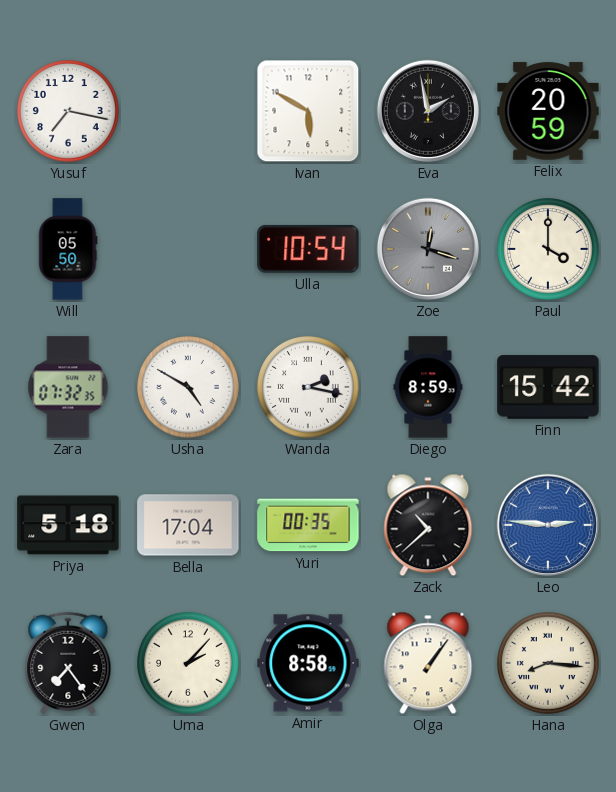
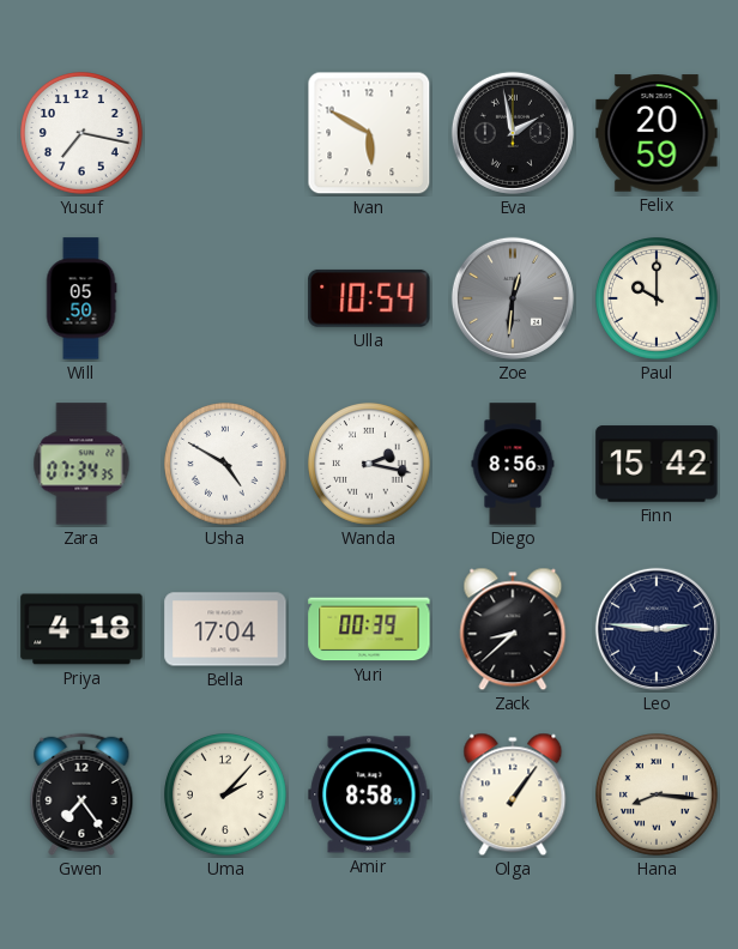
Zoe: 12:18 -> 12:31 (513, 298)
Paul: 4:00 -> 10:00 (658, 300)
Zara: 07:32 -> 07:34 (81, 464)
Diego: 8:59 -> 8:56 (513, 464)
Priya: 5:18 -> 4:18 (81, 629)
Yuri: 00:35 -> 00:39 (369, 629)
Zack: 10:38 -> 8:38 (513, 629)
Leo dial: blue -> navy (657, 629)
